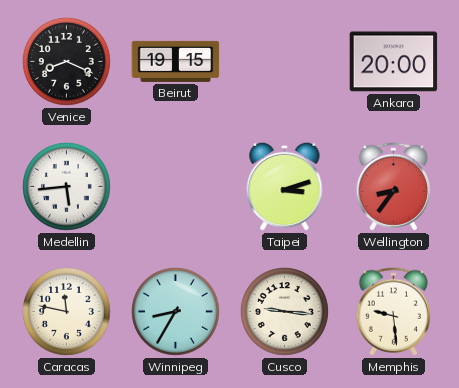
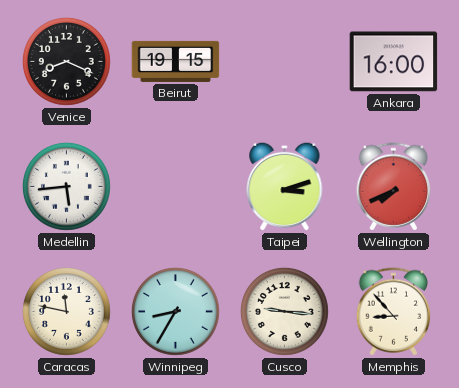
Ankara: 20:00 -> 16:00 (394, 62)
Wellington: 8:36 -> 7:41 (393, 187)
Memphis: 9:29 -> 8:53 (393, 312)
